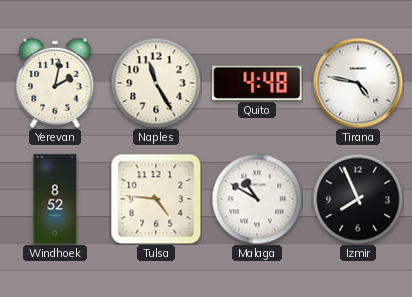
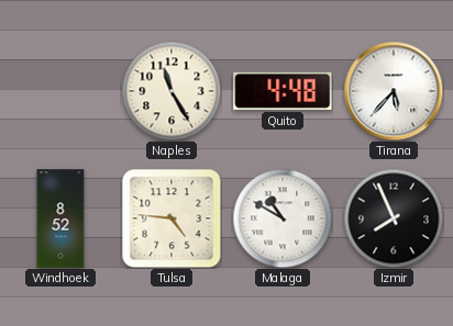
Yerevan: 2:02 -> none (55, 83)
Tirana: 4:47 -> 5:37 (394, 91)
